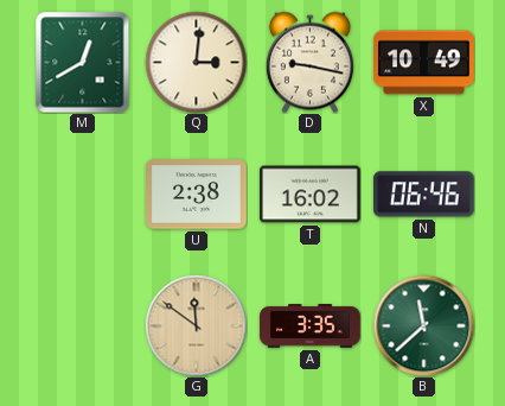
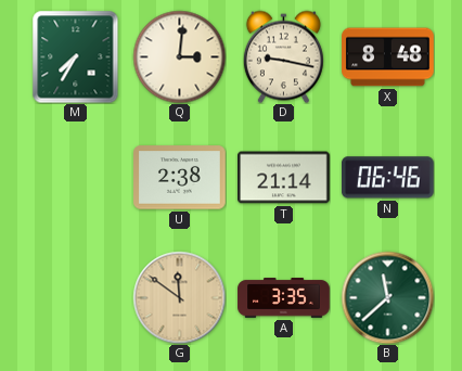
M: 12:40 -> 7:35 (76, 56)
X: 10:49 -> 8:48 (388, 57)
T: 16:02 -> 21:14 (284, 178)
